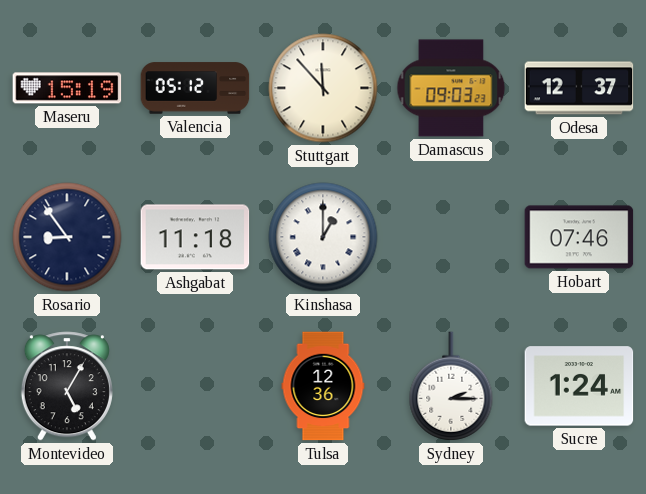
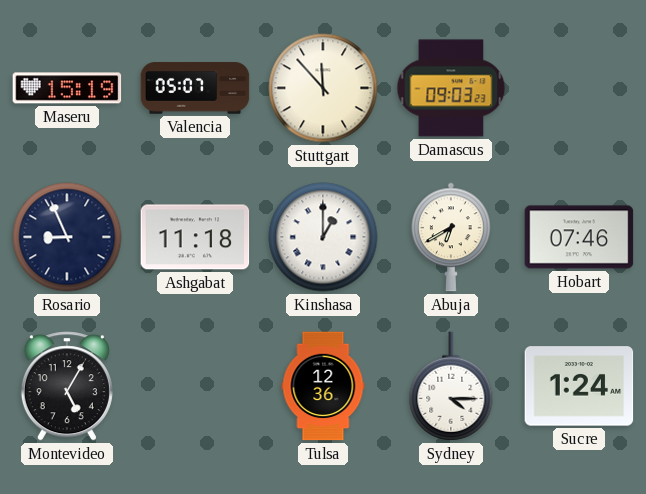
Valencia: 05:12 -> 05:07 (195, 88)
Odesa: 12:37 -> none (579, 88)
Rosario: 8:54 -> 8:56 (67, 237)
Abuja: none -> 6:40 (452, 237)
Sydney: 2:15 -> 4:15 (451, 386)
